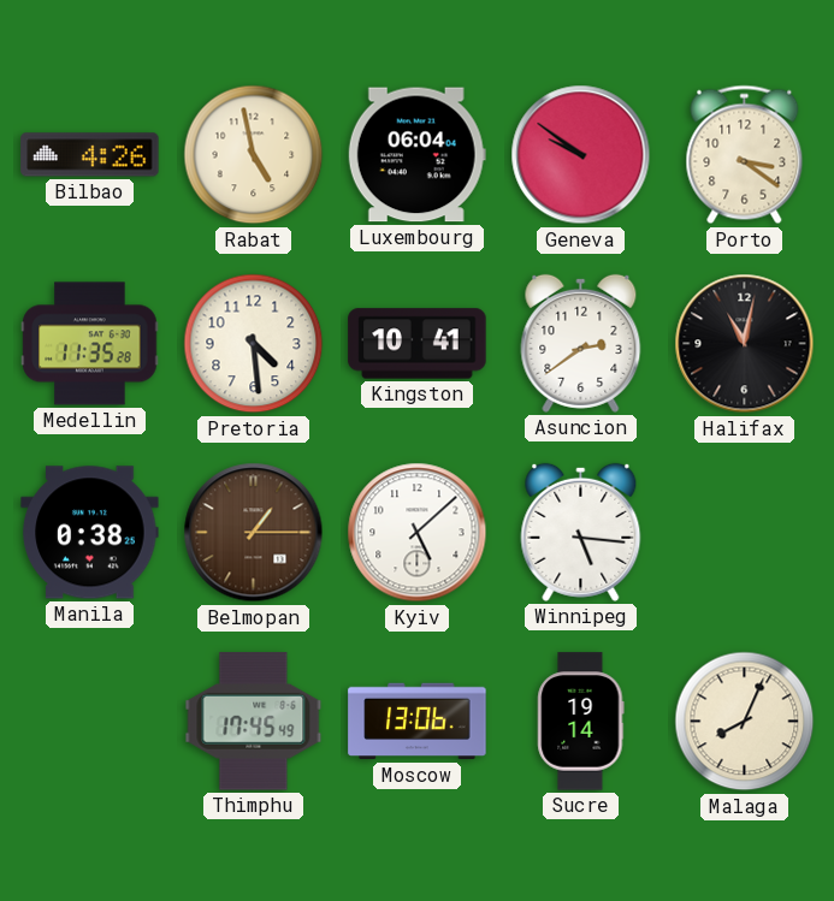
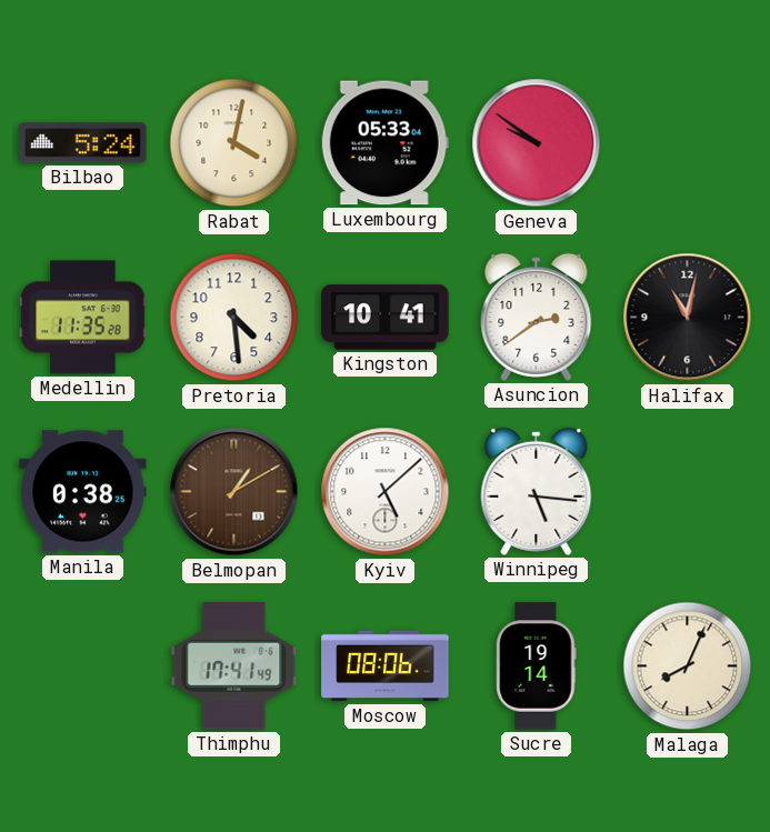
Bilbao: 4:26 -> 5:24 (83, 143)
Rabat: 4:58 -> 4:02 (234, 143)
Luxembourg: 06:04 -> 05:33 (384, 143)
Porto: 3:21 -> none (745, 155)
Belmopan: 1:15 -> 1:10 (234, 492)
Thimphu: 17:45 -> 17:41 (234, 666)
Moscow: 13:06 -> 08:06 (386, 666)
